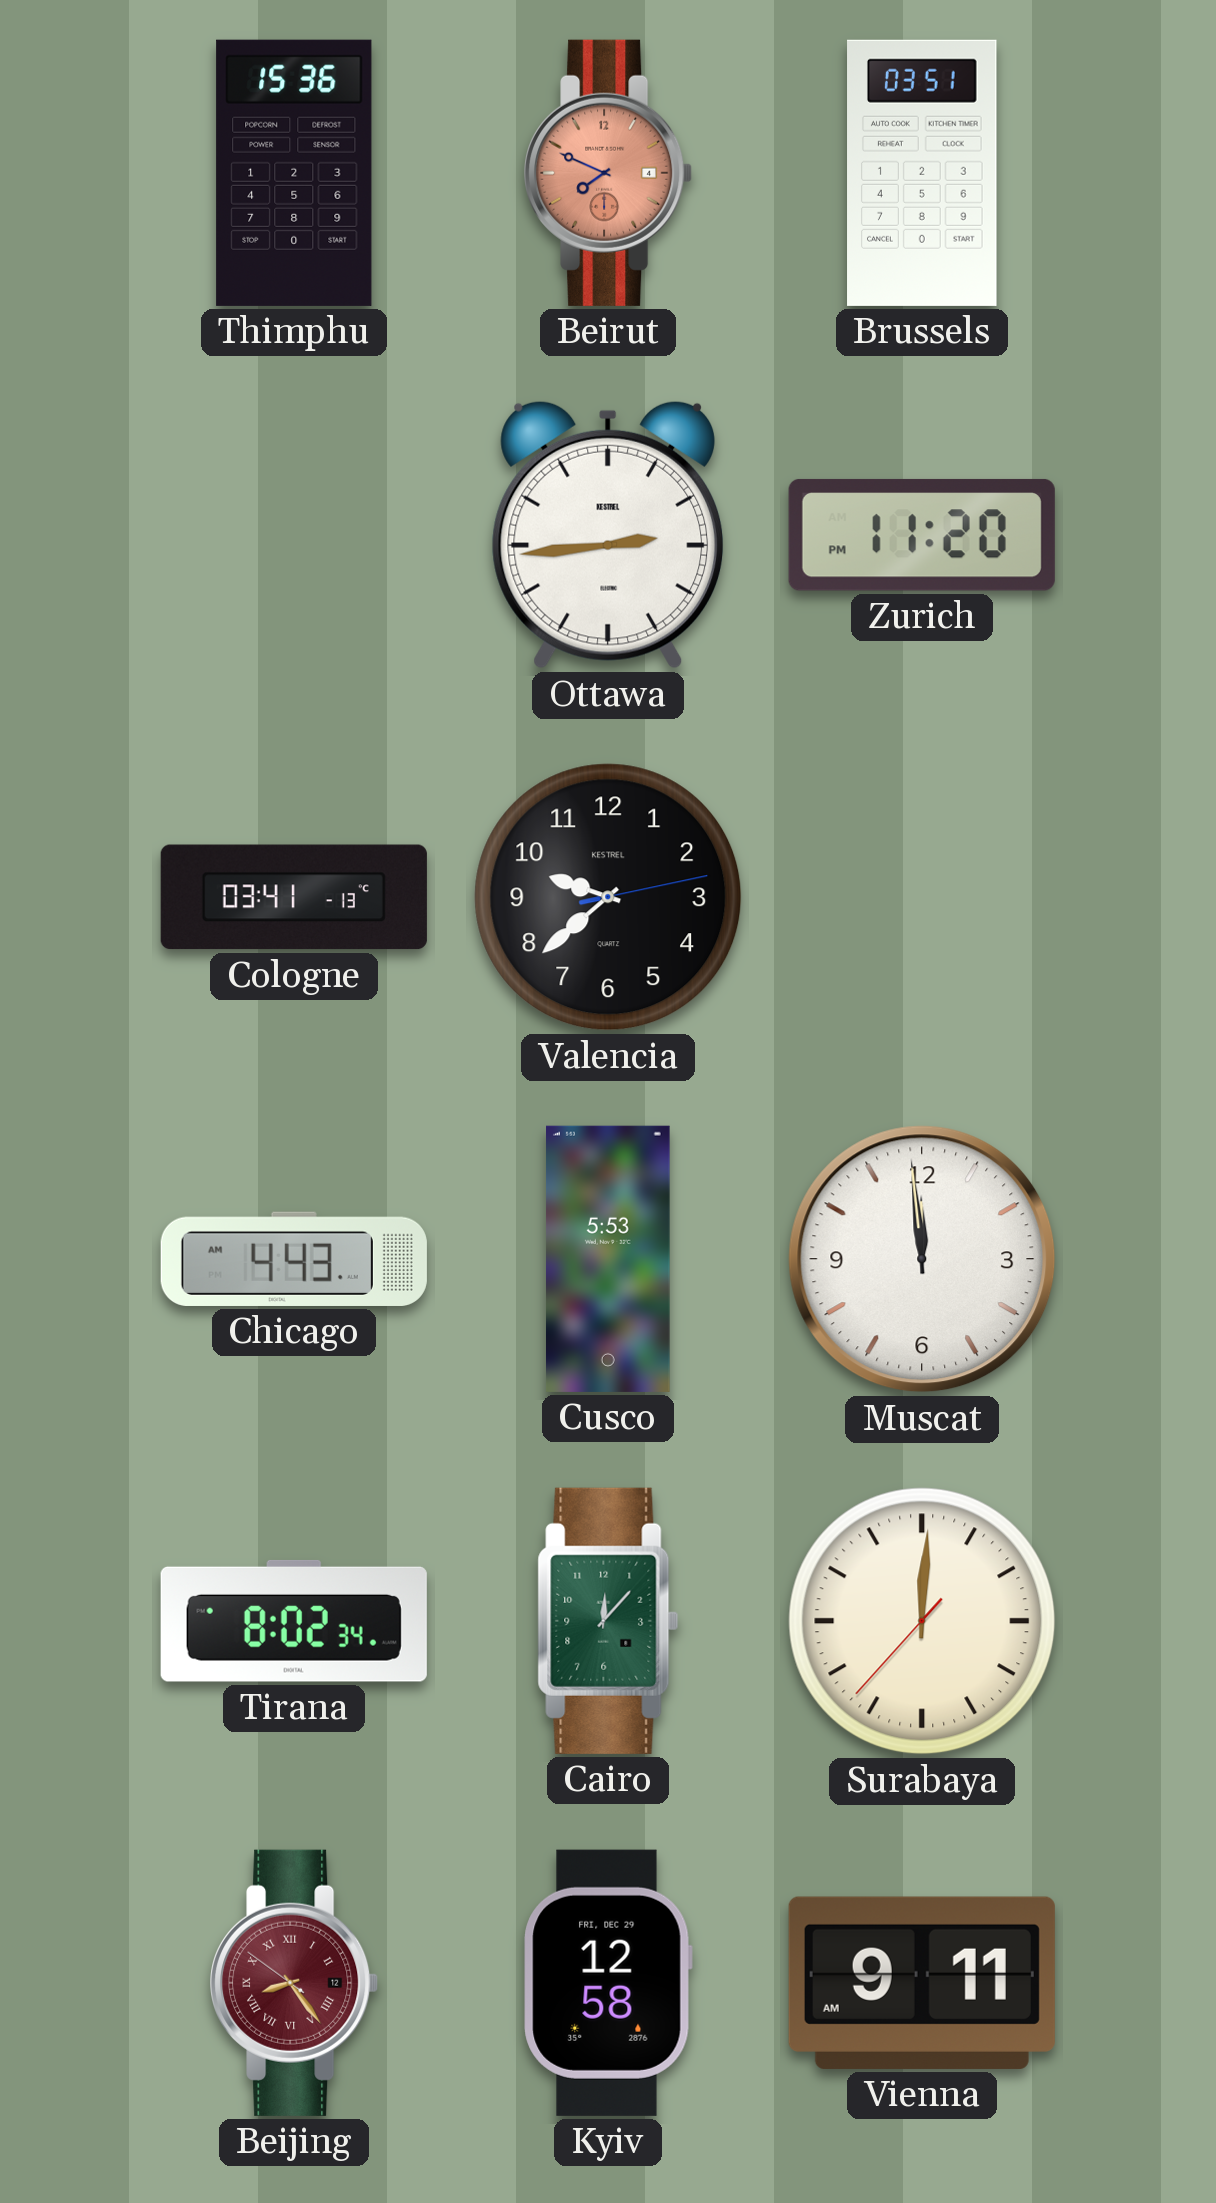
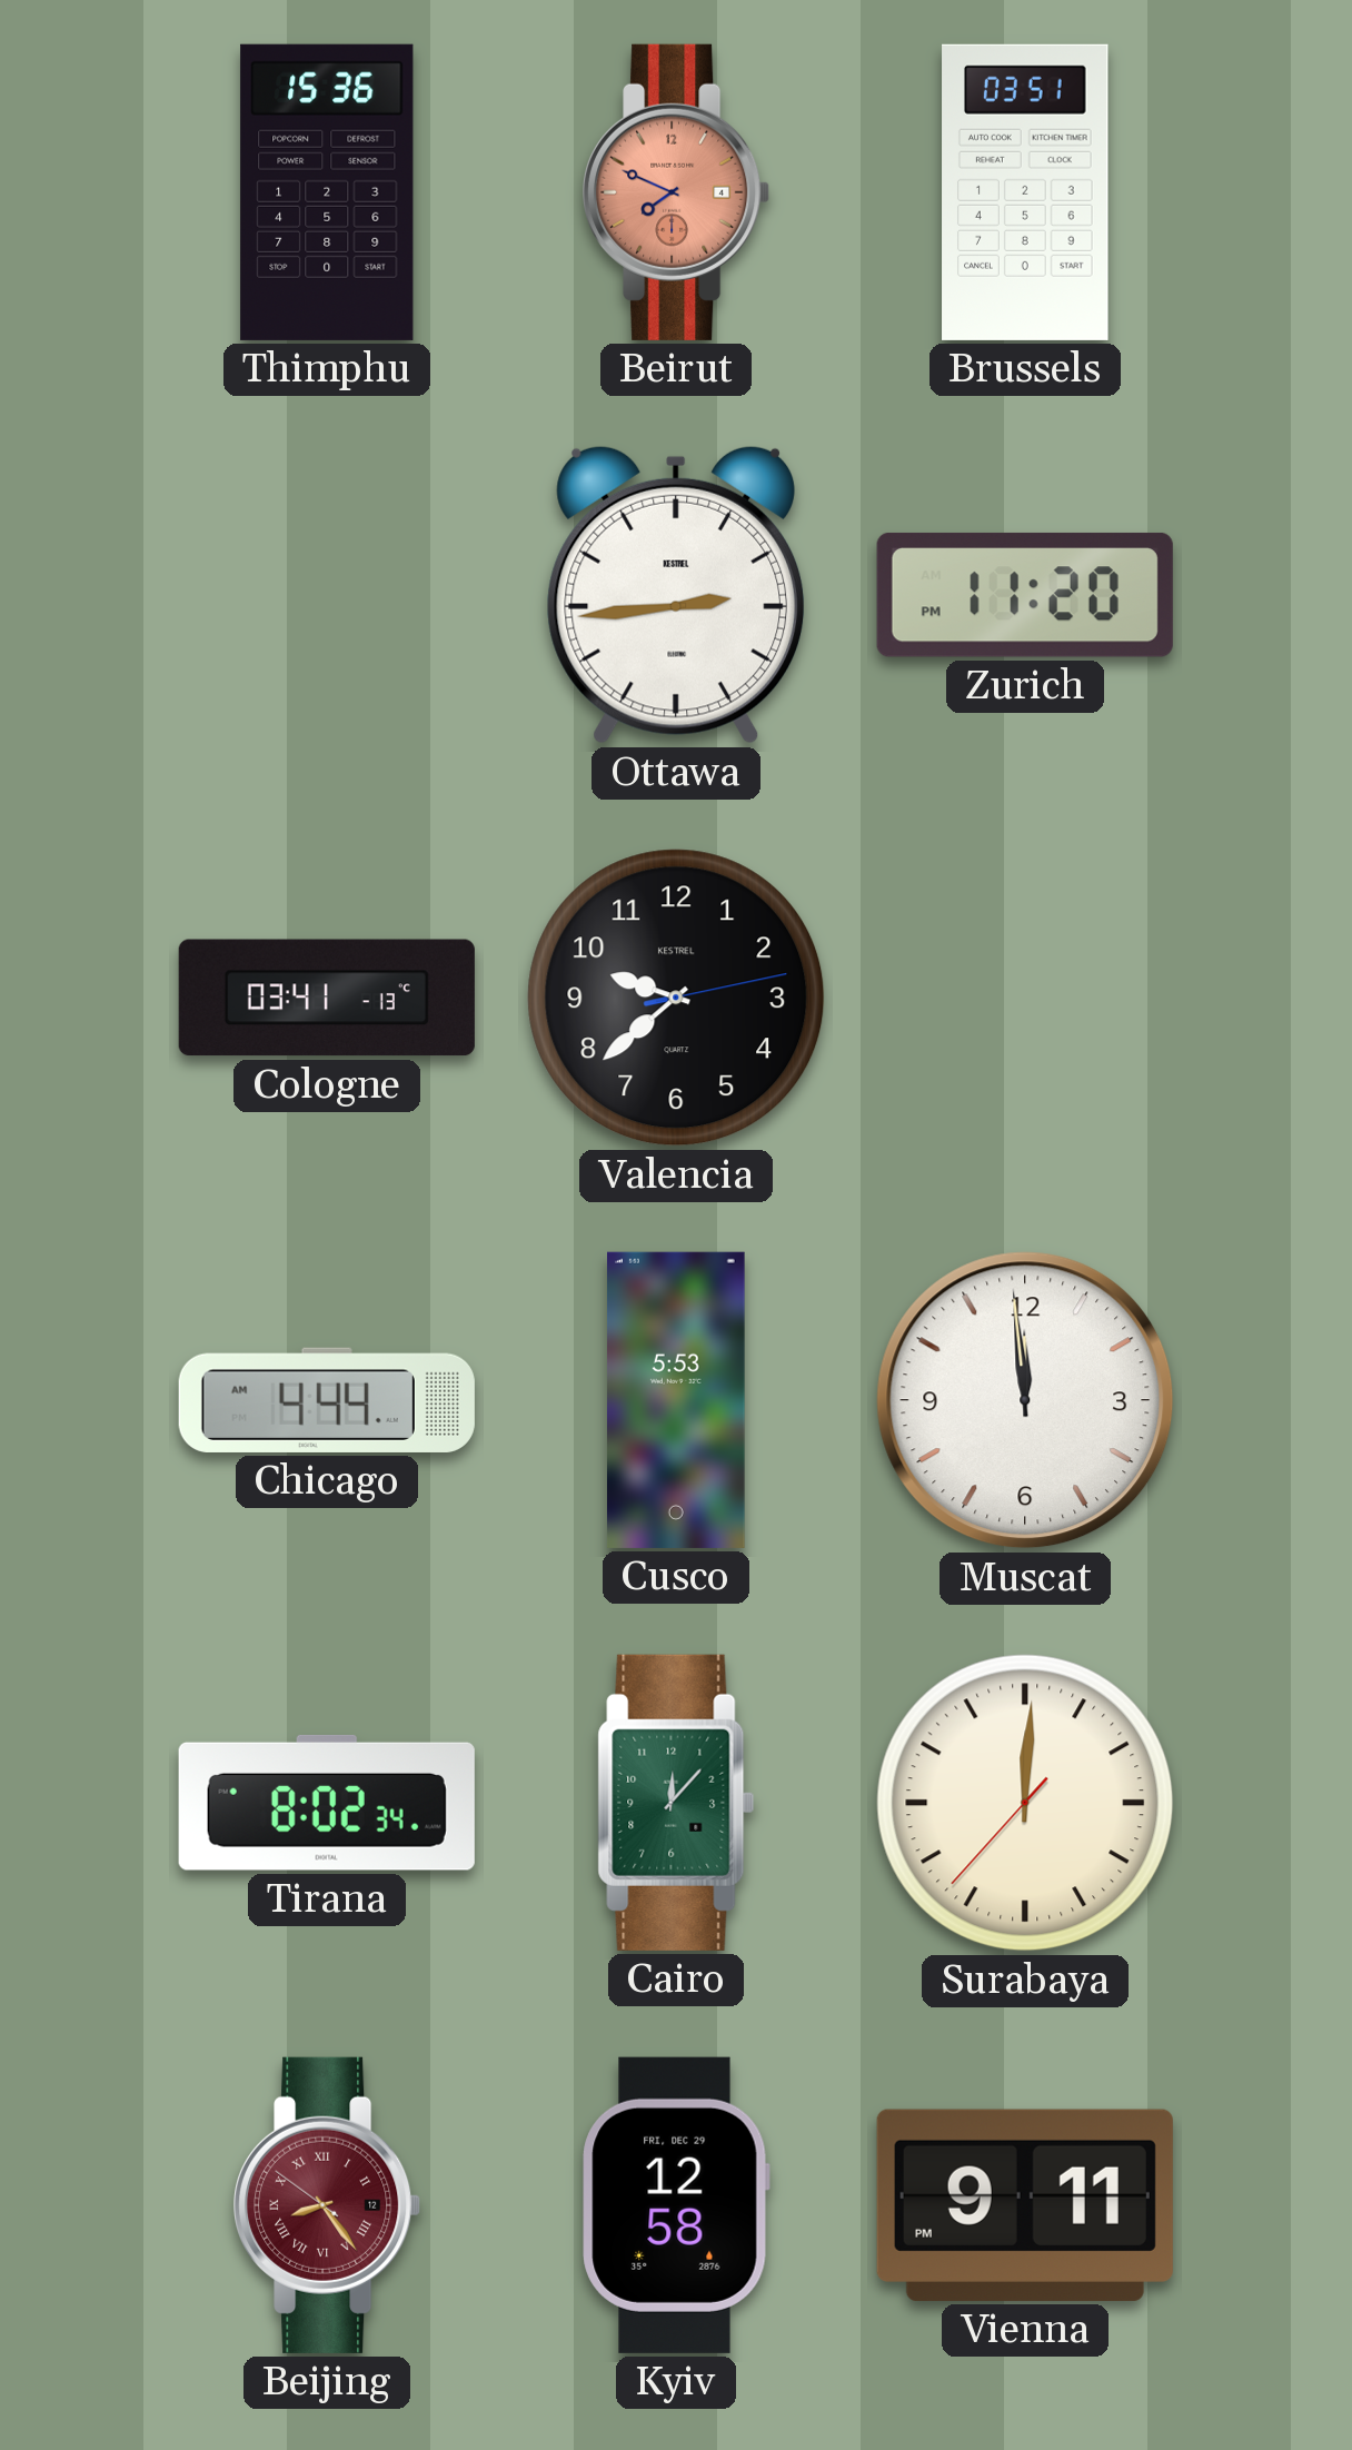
Chicago: 4:43 -> 4:44 (327, 1400)
Vienna: 9:11 AM -> 9:11 PM (1025, 2205)
